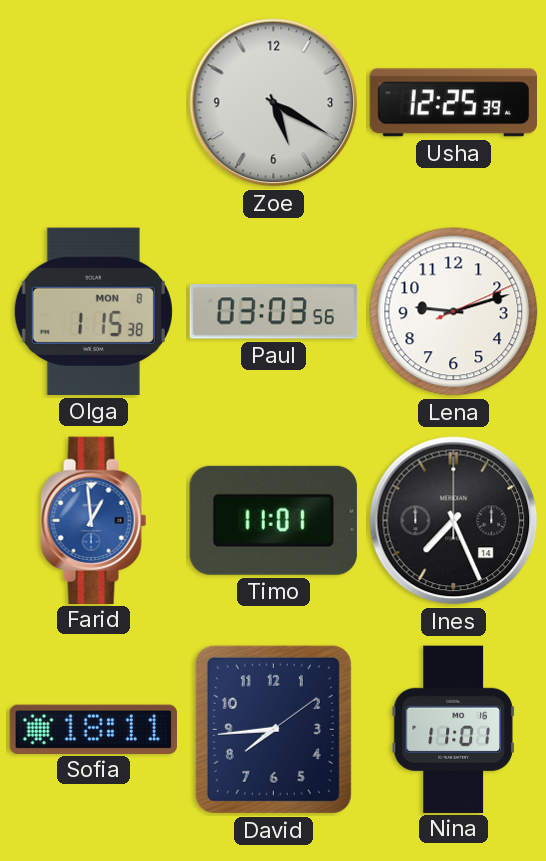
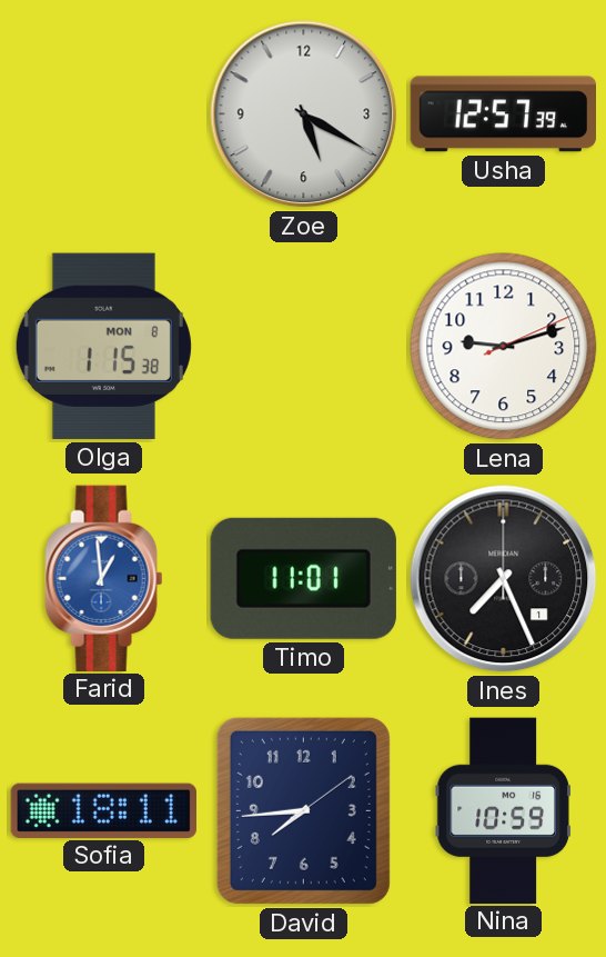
Usha: 12:25 -> 12:57 (503, 114)
Paul: 03:03 -> none (274, 312)
Ines date: 14 -> 1 (504, 579)
Nina: 11:01 -> 10:59 (503, 810)
